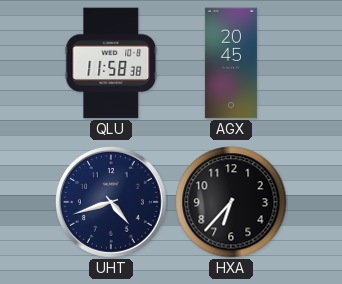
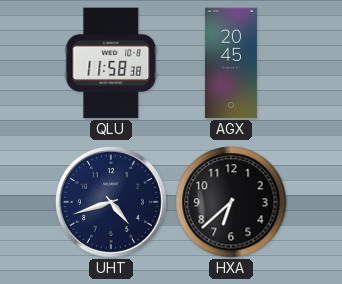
HXA: 6:37 -> 6:38 (231, 202)
